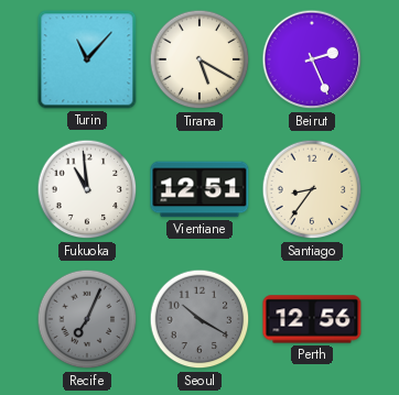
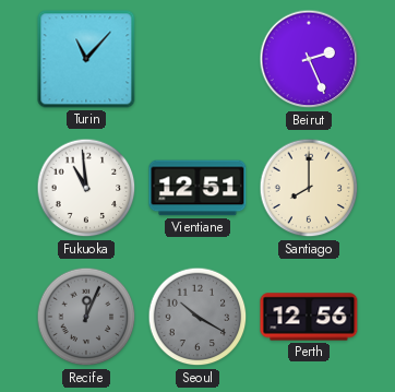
Tirana: 5:20 -> none (199, 59)
Santiago: 8:36 -> 8:00 (309, 188)
Recife: 7:04 -> 12:04 (86, 317)
